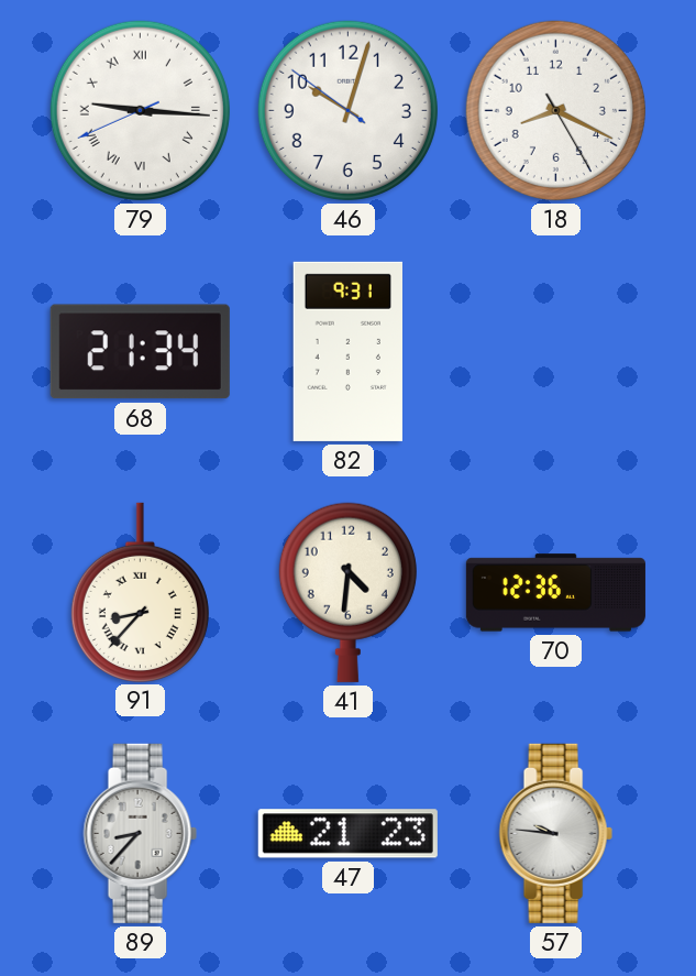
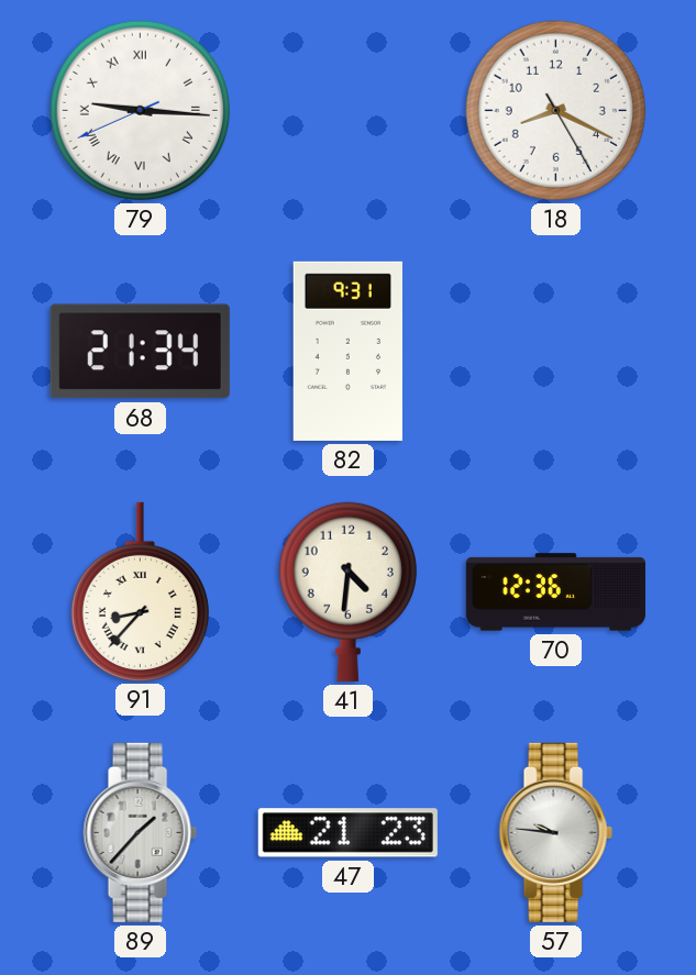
46: 10:02 -> none (347, 110)
89: 8:37 -> 1:37 (140, 832)
